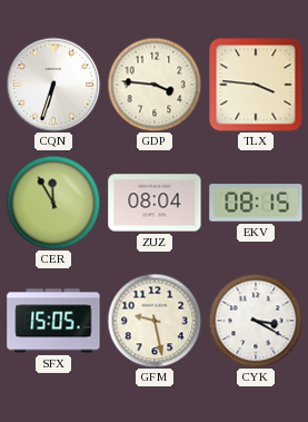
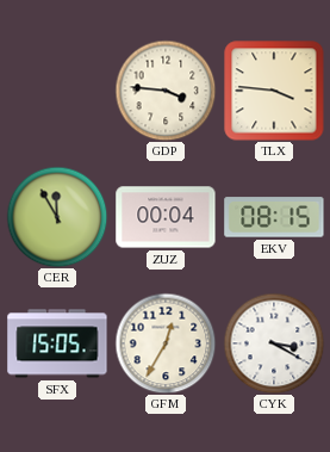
CQN: 6:33 -> none (53, 85)
ZUZ: 08:04 -> 00:04 (166, 217)
GFM: 9:28 -> 12:35 (166, 343)
